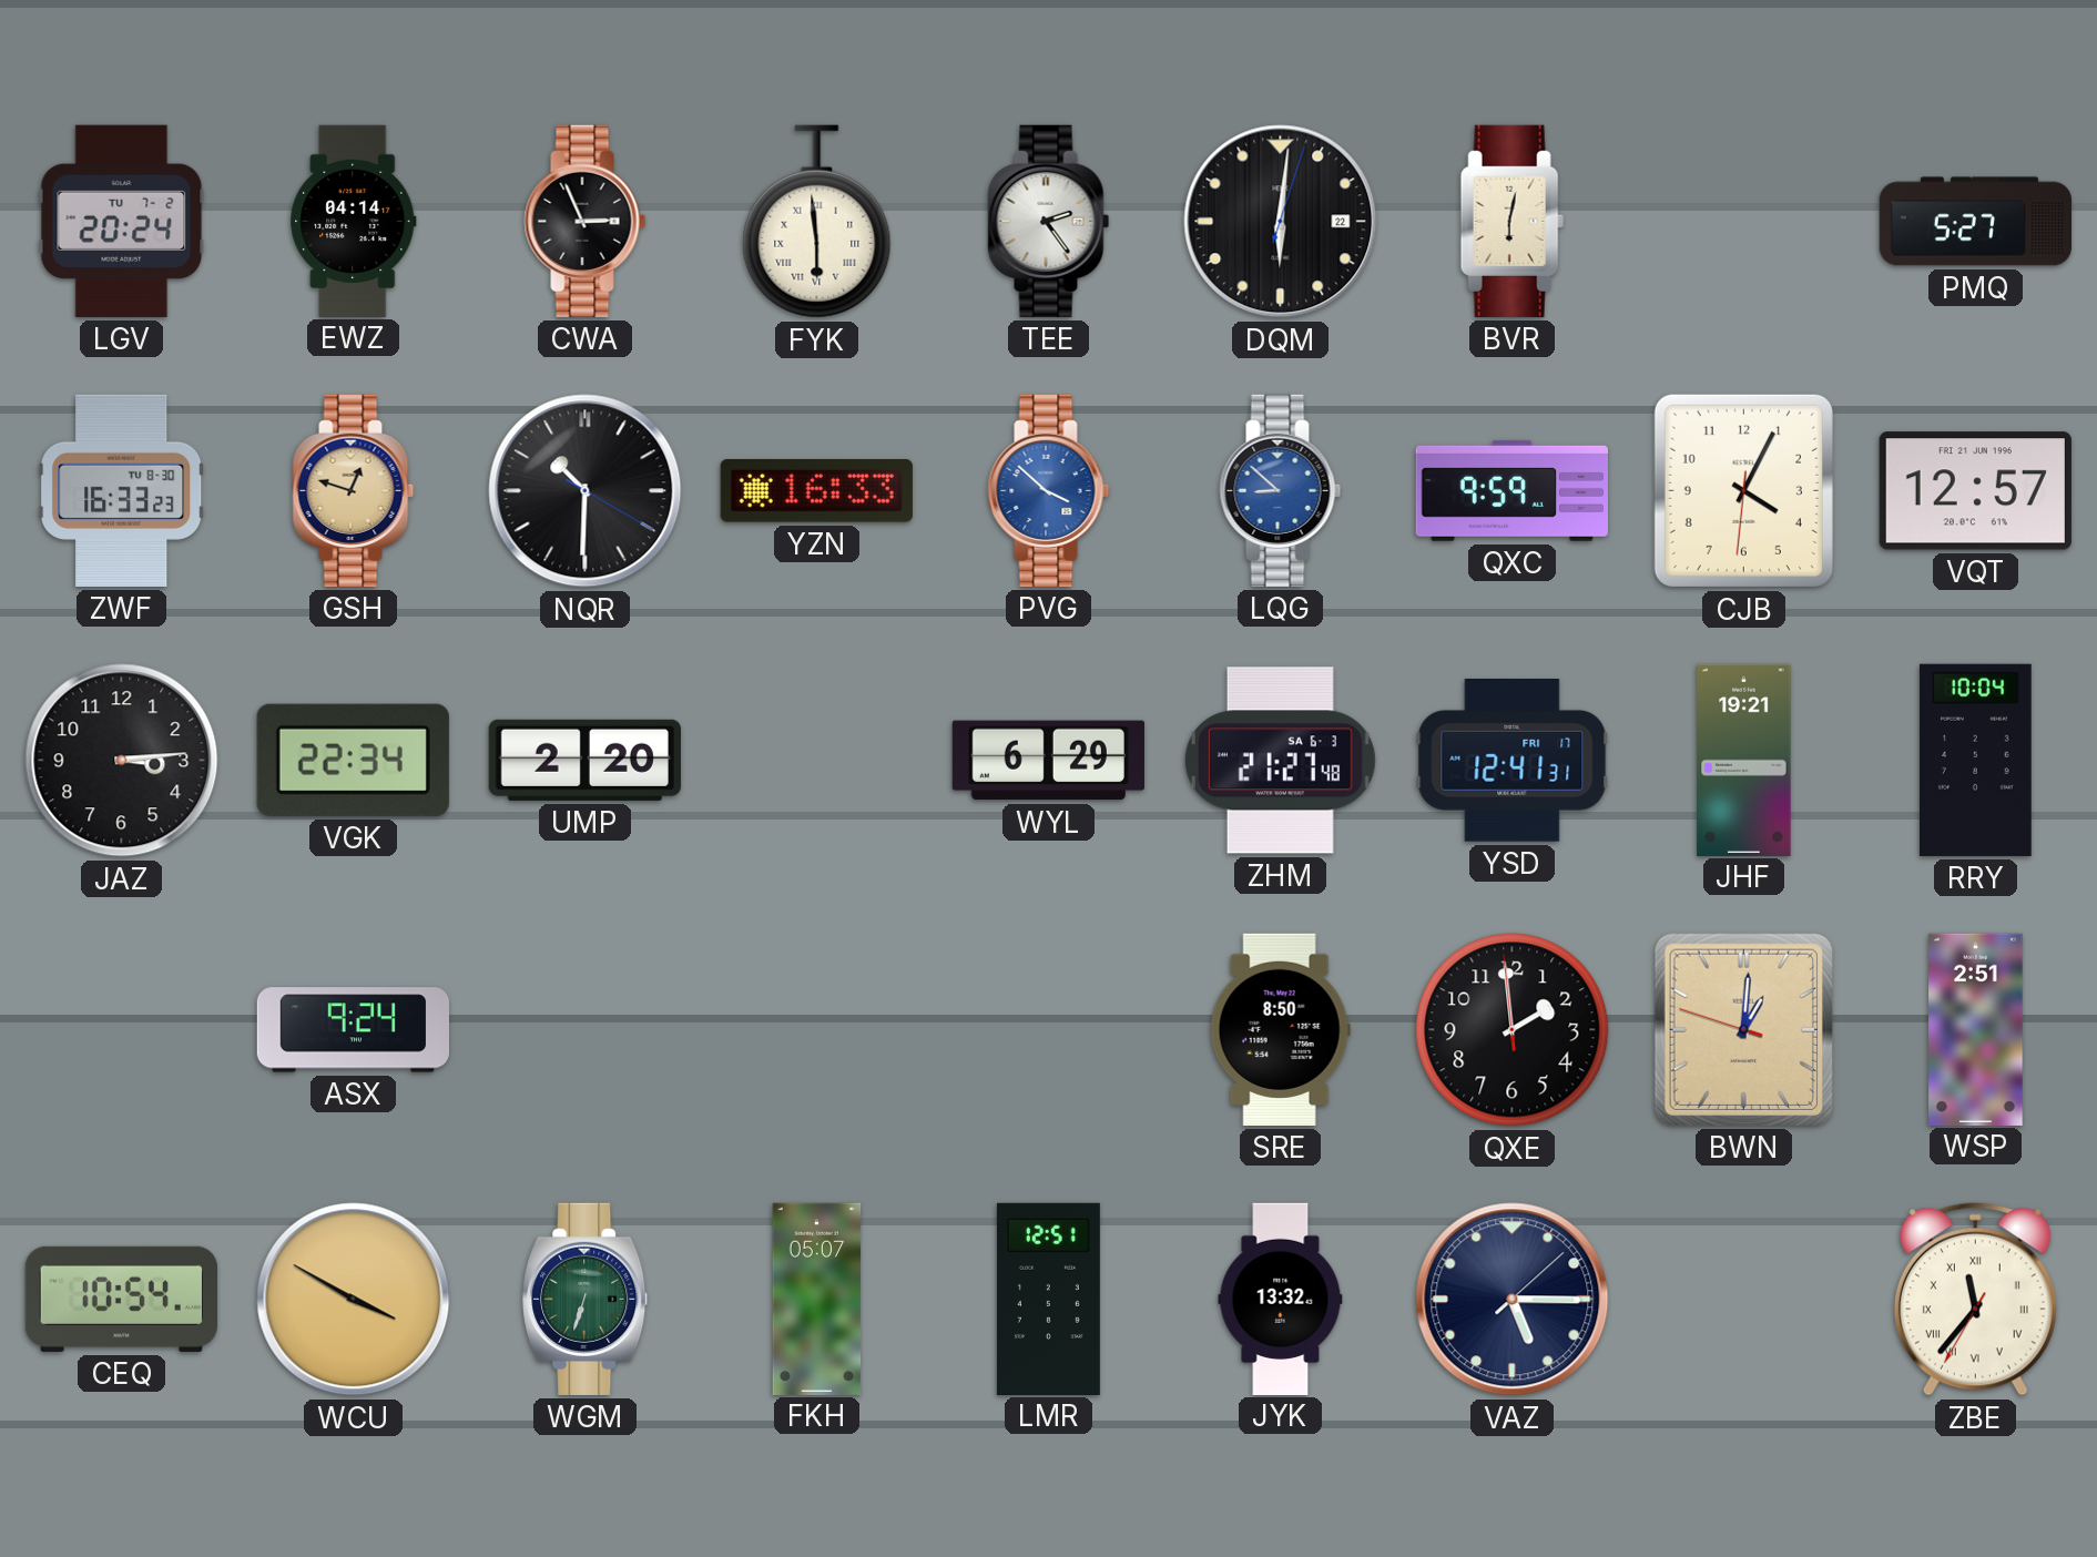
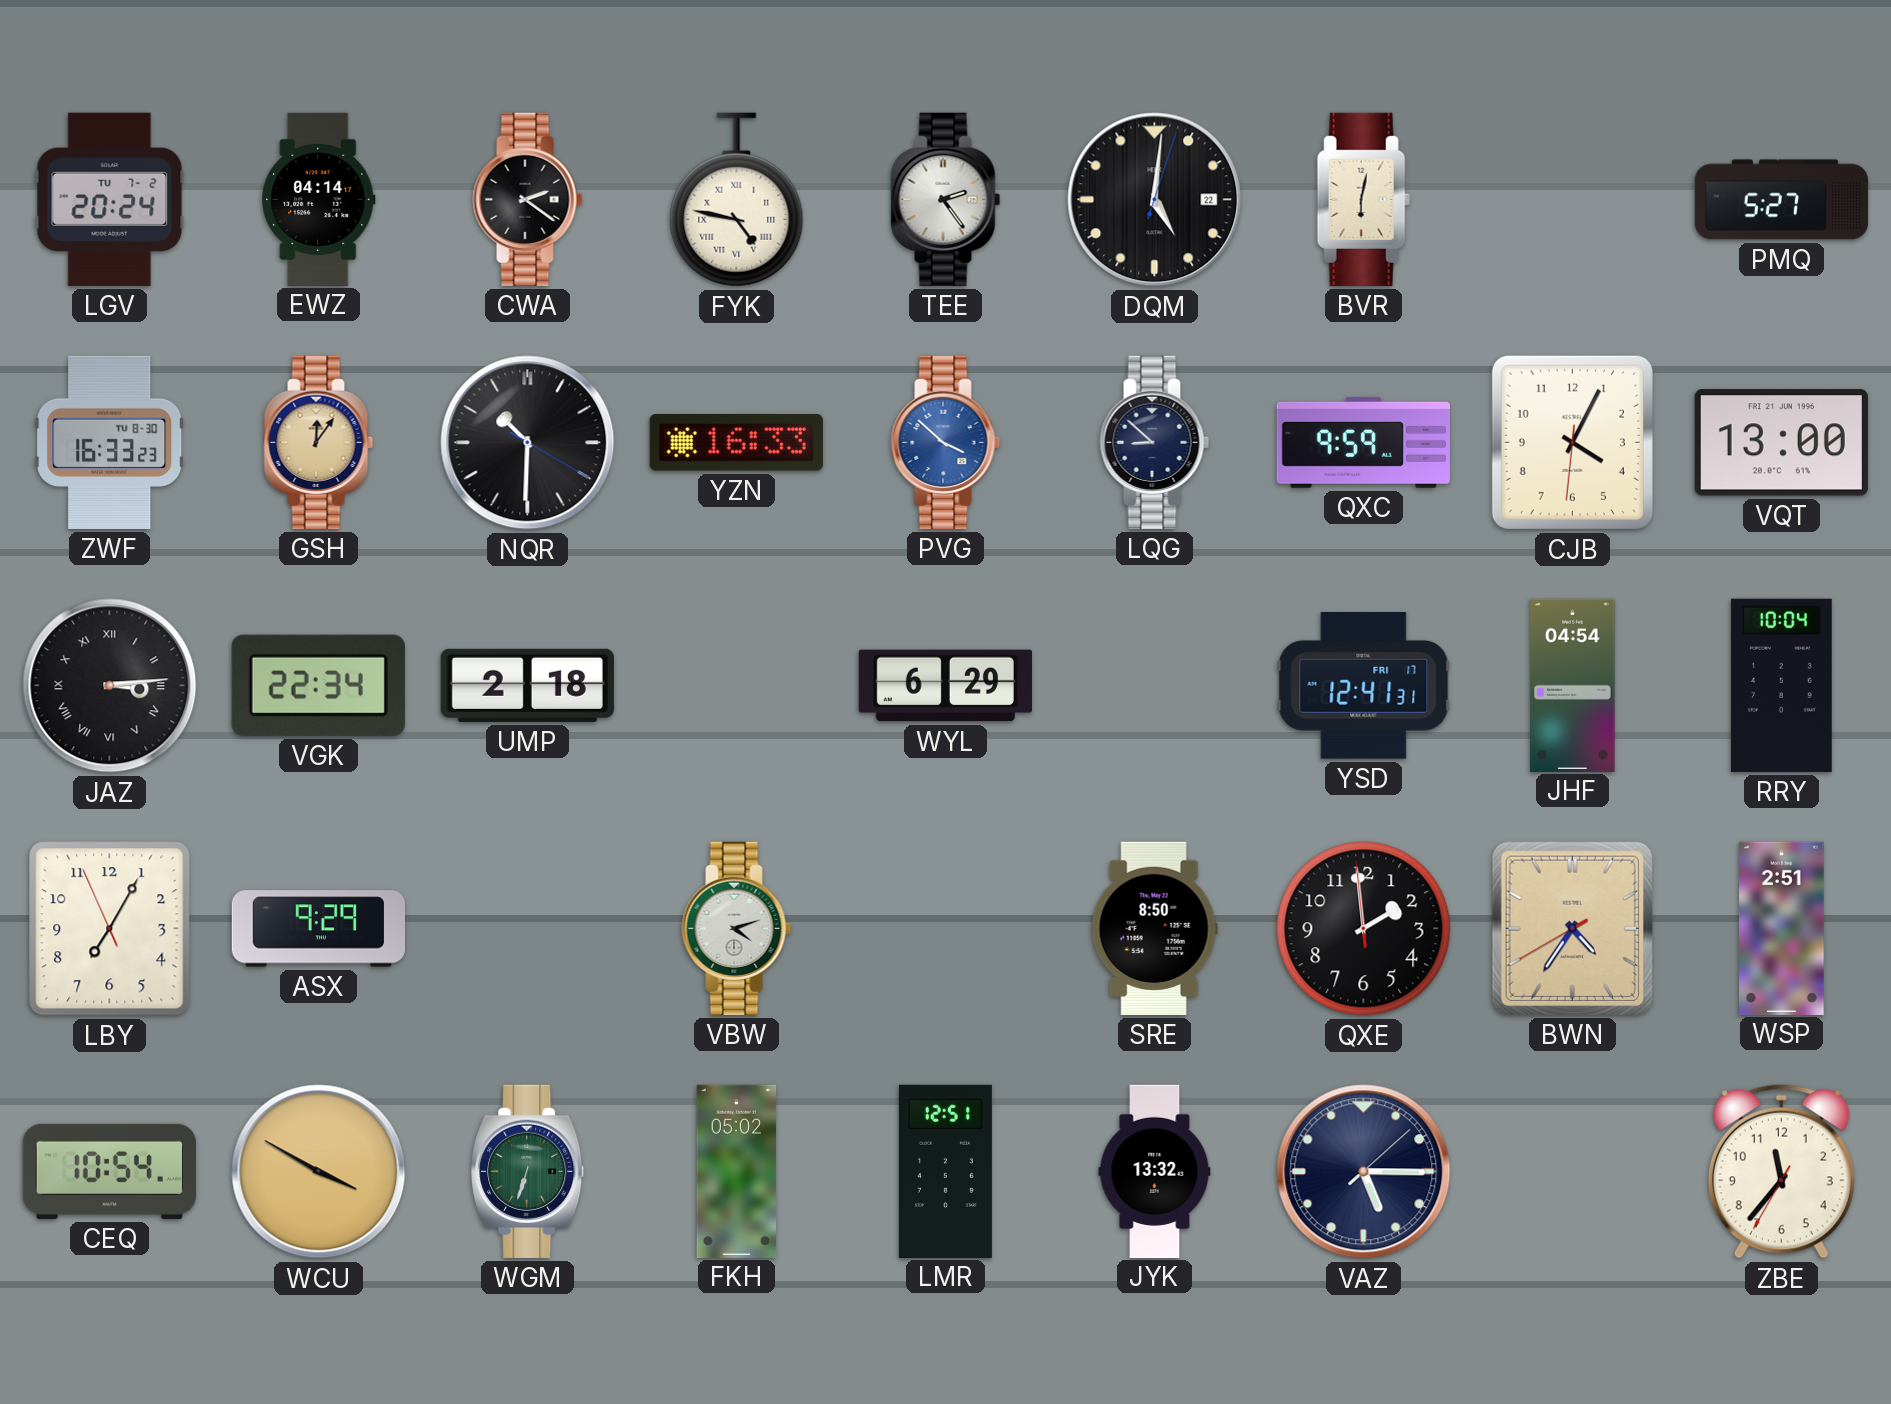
CWA: 2:56 -> 2:21 (528, 199)
FYK: 5:59 -> 4:47 (737, 200)
DQM: 6:01 -> 5:01 (1155, 200)
GSH: 12:48 -> 12:06 (319, 442)
LQG dial: blue -> navy (1155, 442)
VQT: 12:57 -> 13:00 (1781, 443)
JAZ numerals: Arabic -> Roman (110, 686)
UMP: 2:20 -> 2:18 (527, 685)
ZHM: 21:27 -> none (1280, 761)
JHF: 19:21 -> 04:54 (1573, 685)
LBY: none -> 7:04 (110, 929)
ASX: 9:24 -> 9:29 (318, 929)
VBW: none -> 4:12 (737, 928)
BWN: 1:00 -> 4:35 (1572, 928)
FKH: 05:07 -> 05:02 (737, 1171)
ZBE numerals: Roman -> Arabic (1781, 1172)
